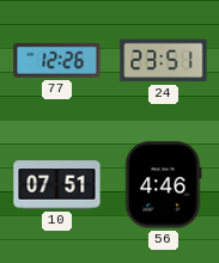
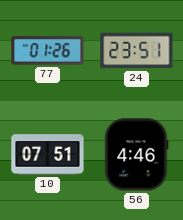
77: 12:26 -> 01:26 (48, 51)
